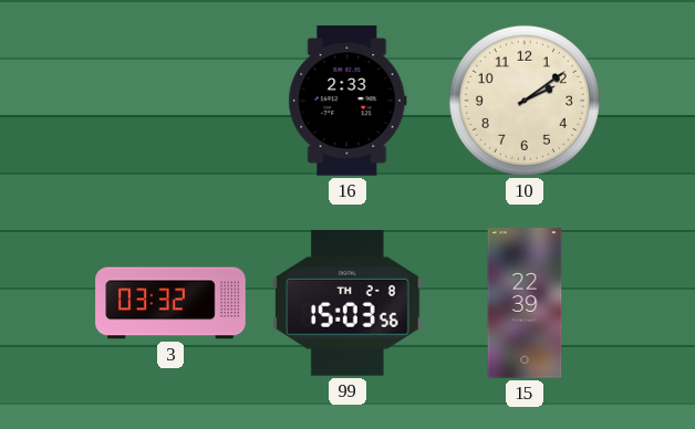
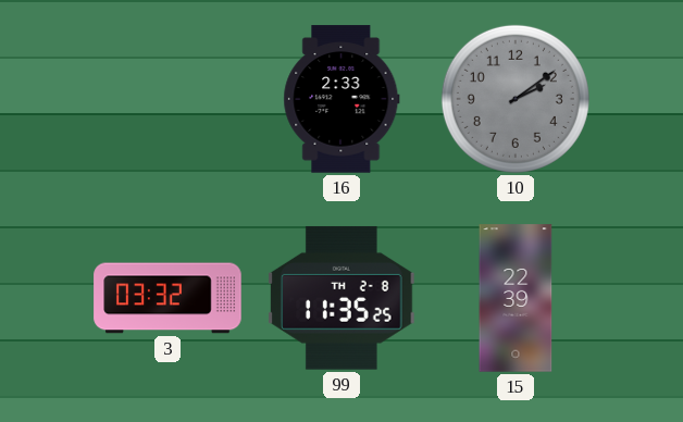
10 dial: cream -> grey (516, 99)
99: 15:03 -> 11:35 (341, 298)
